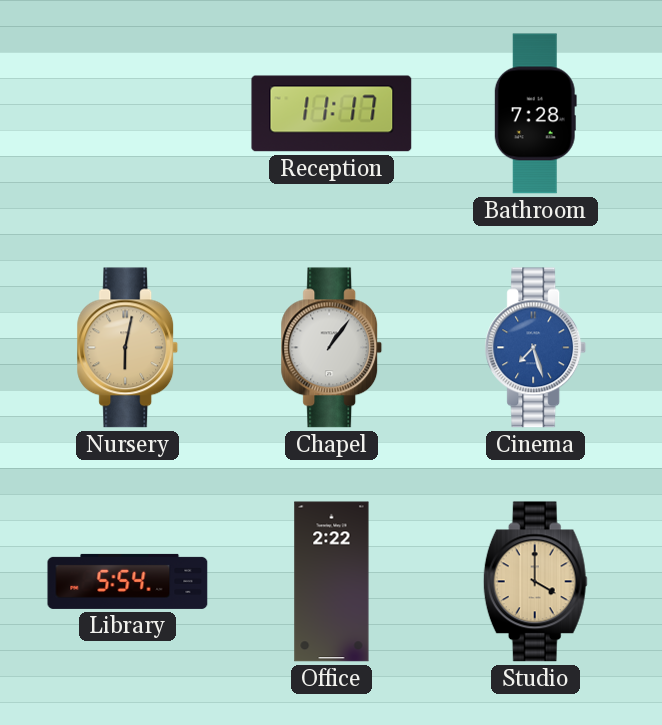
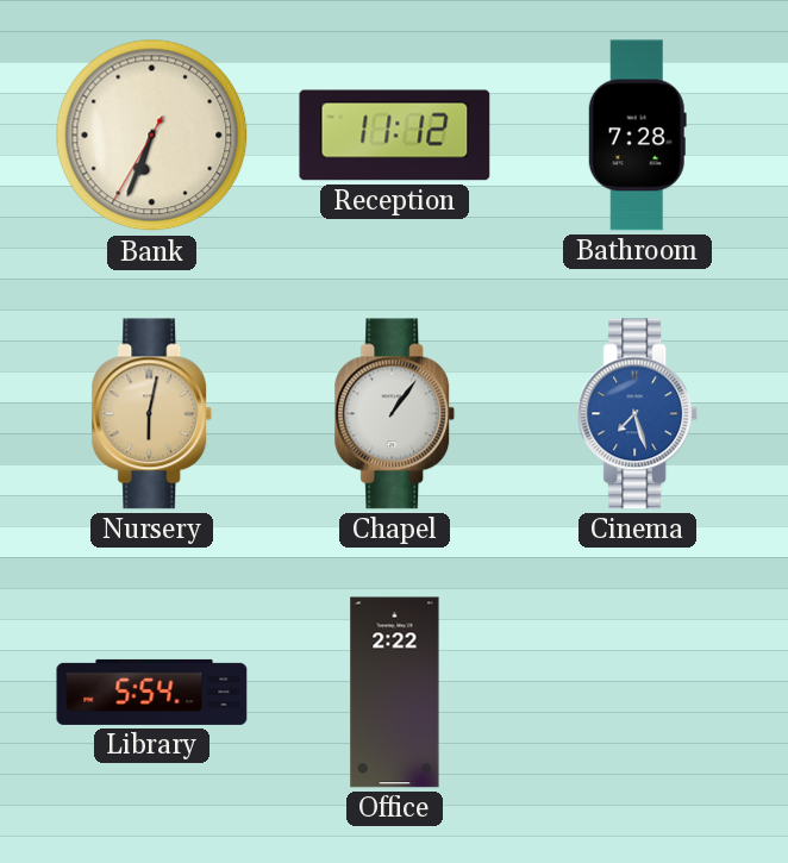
Bank: none -> 6:33 (152, 136)
Reception: 11:17 -> 11:12 (395, 136)
Studio: 4:00 -> none (535, 582)
